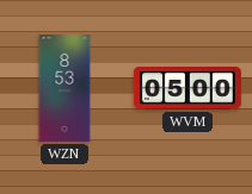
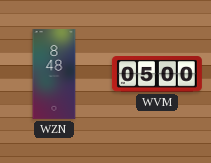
WZN: 8:53 -> 8:48 (54, 74)
